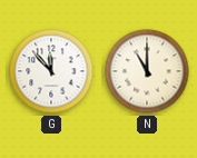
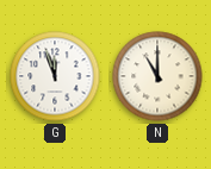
G: 11:53 -> 11:57 (55, 76)
